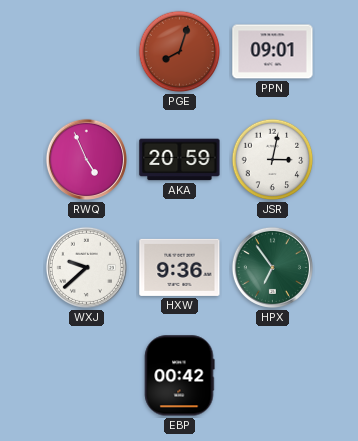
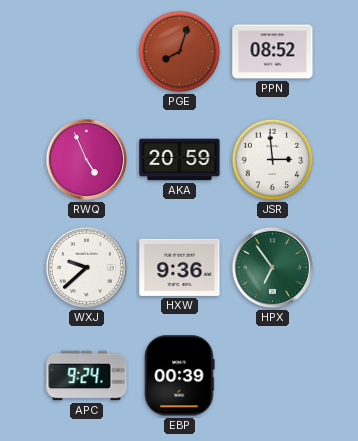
PPN: 09:01 -> 08:52 (273, 52)
JSR: 3:02 -> 2:59 (273, 160)
APC: none -> 9:24 (87, 376)
EBP: 00:42 -> 00:39 (180, 376)
